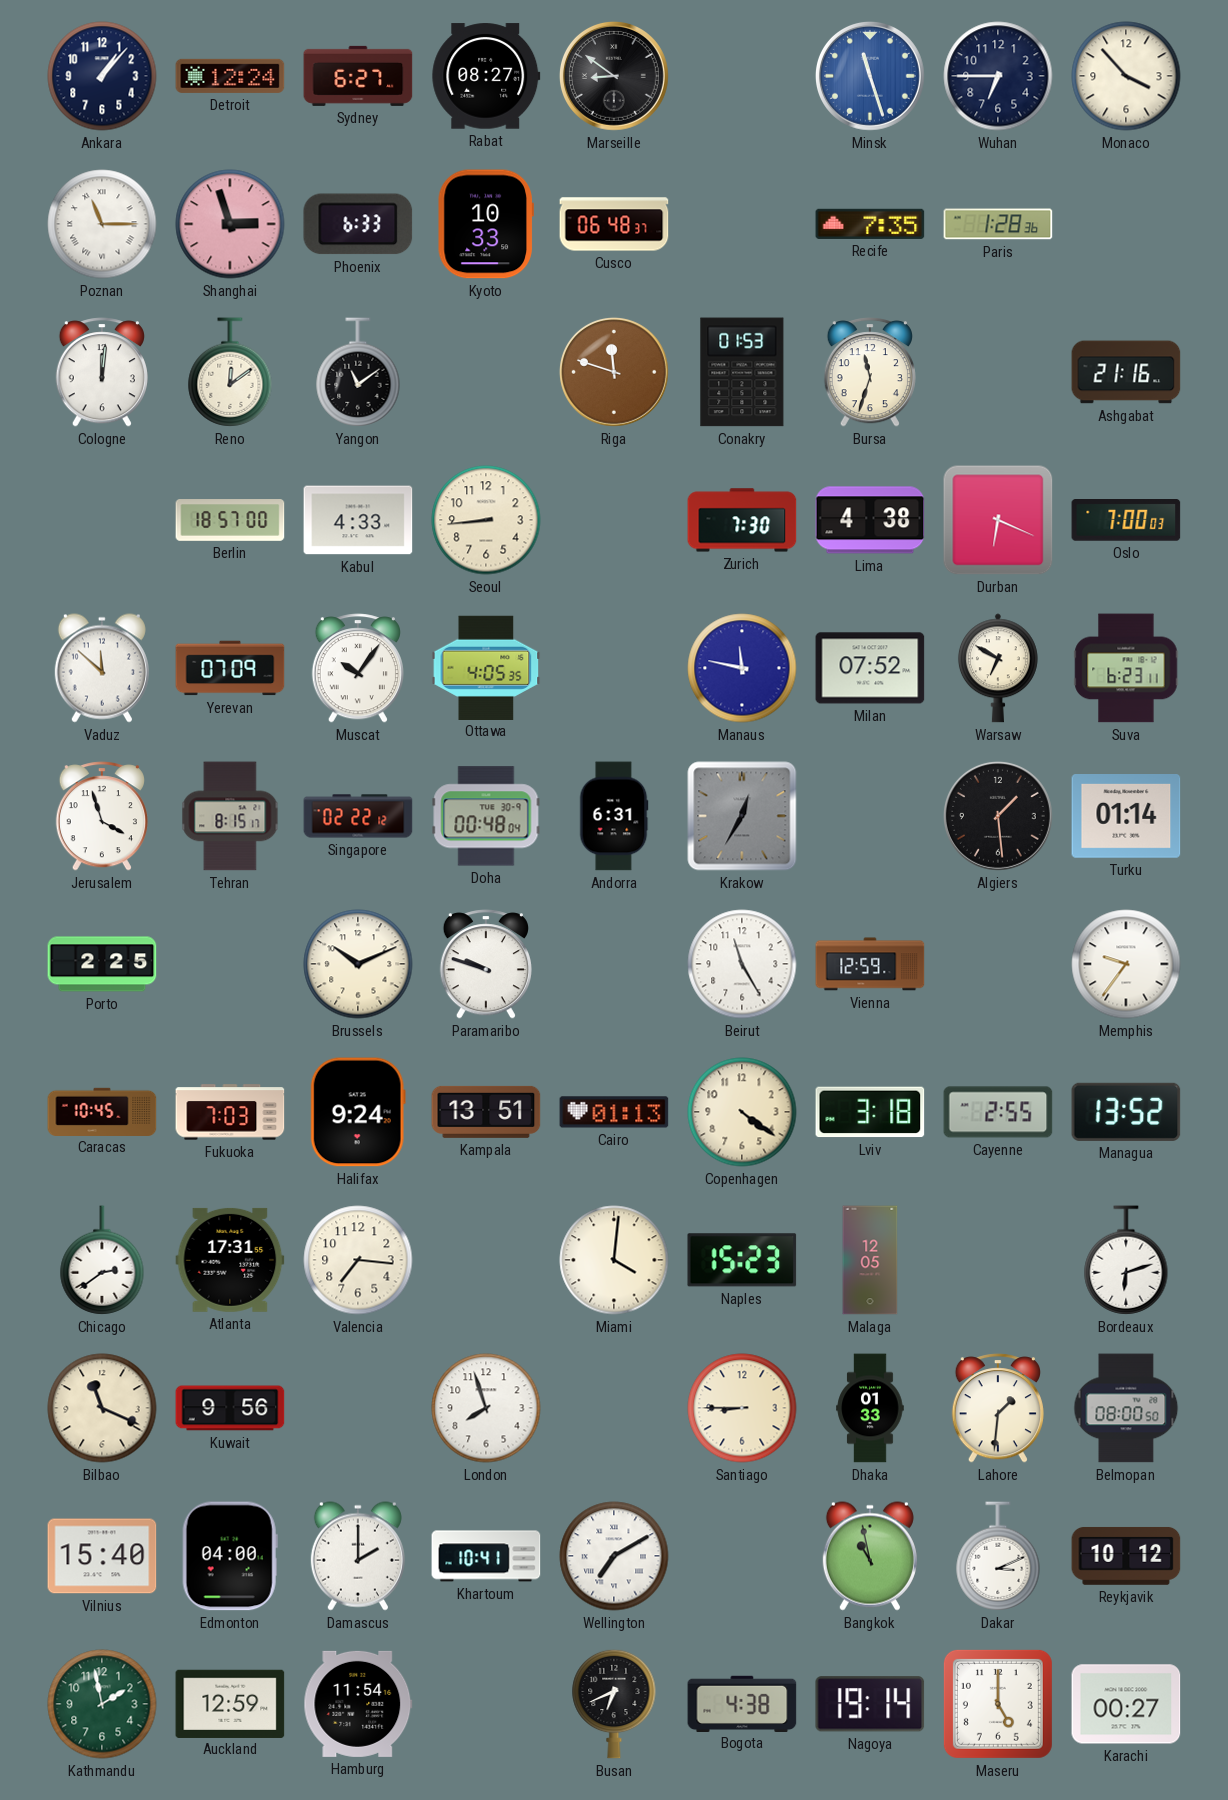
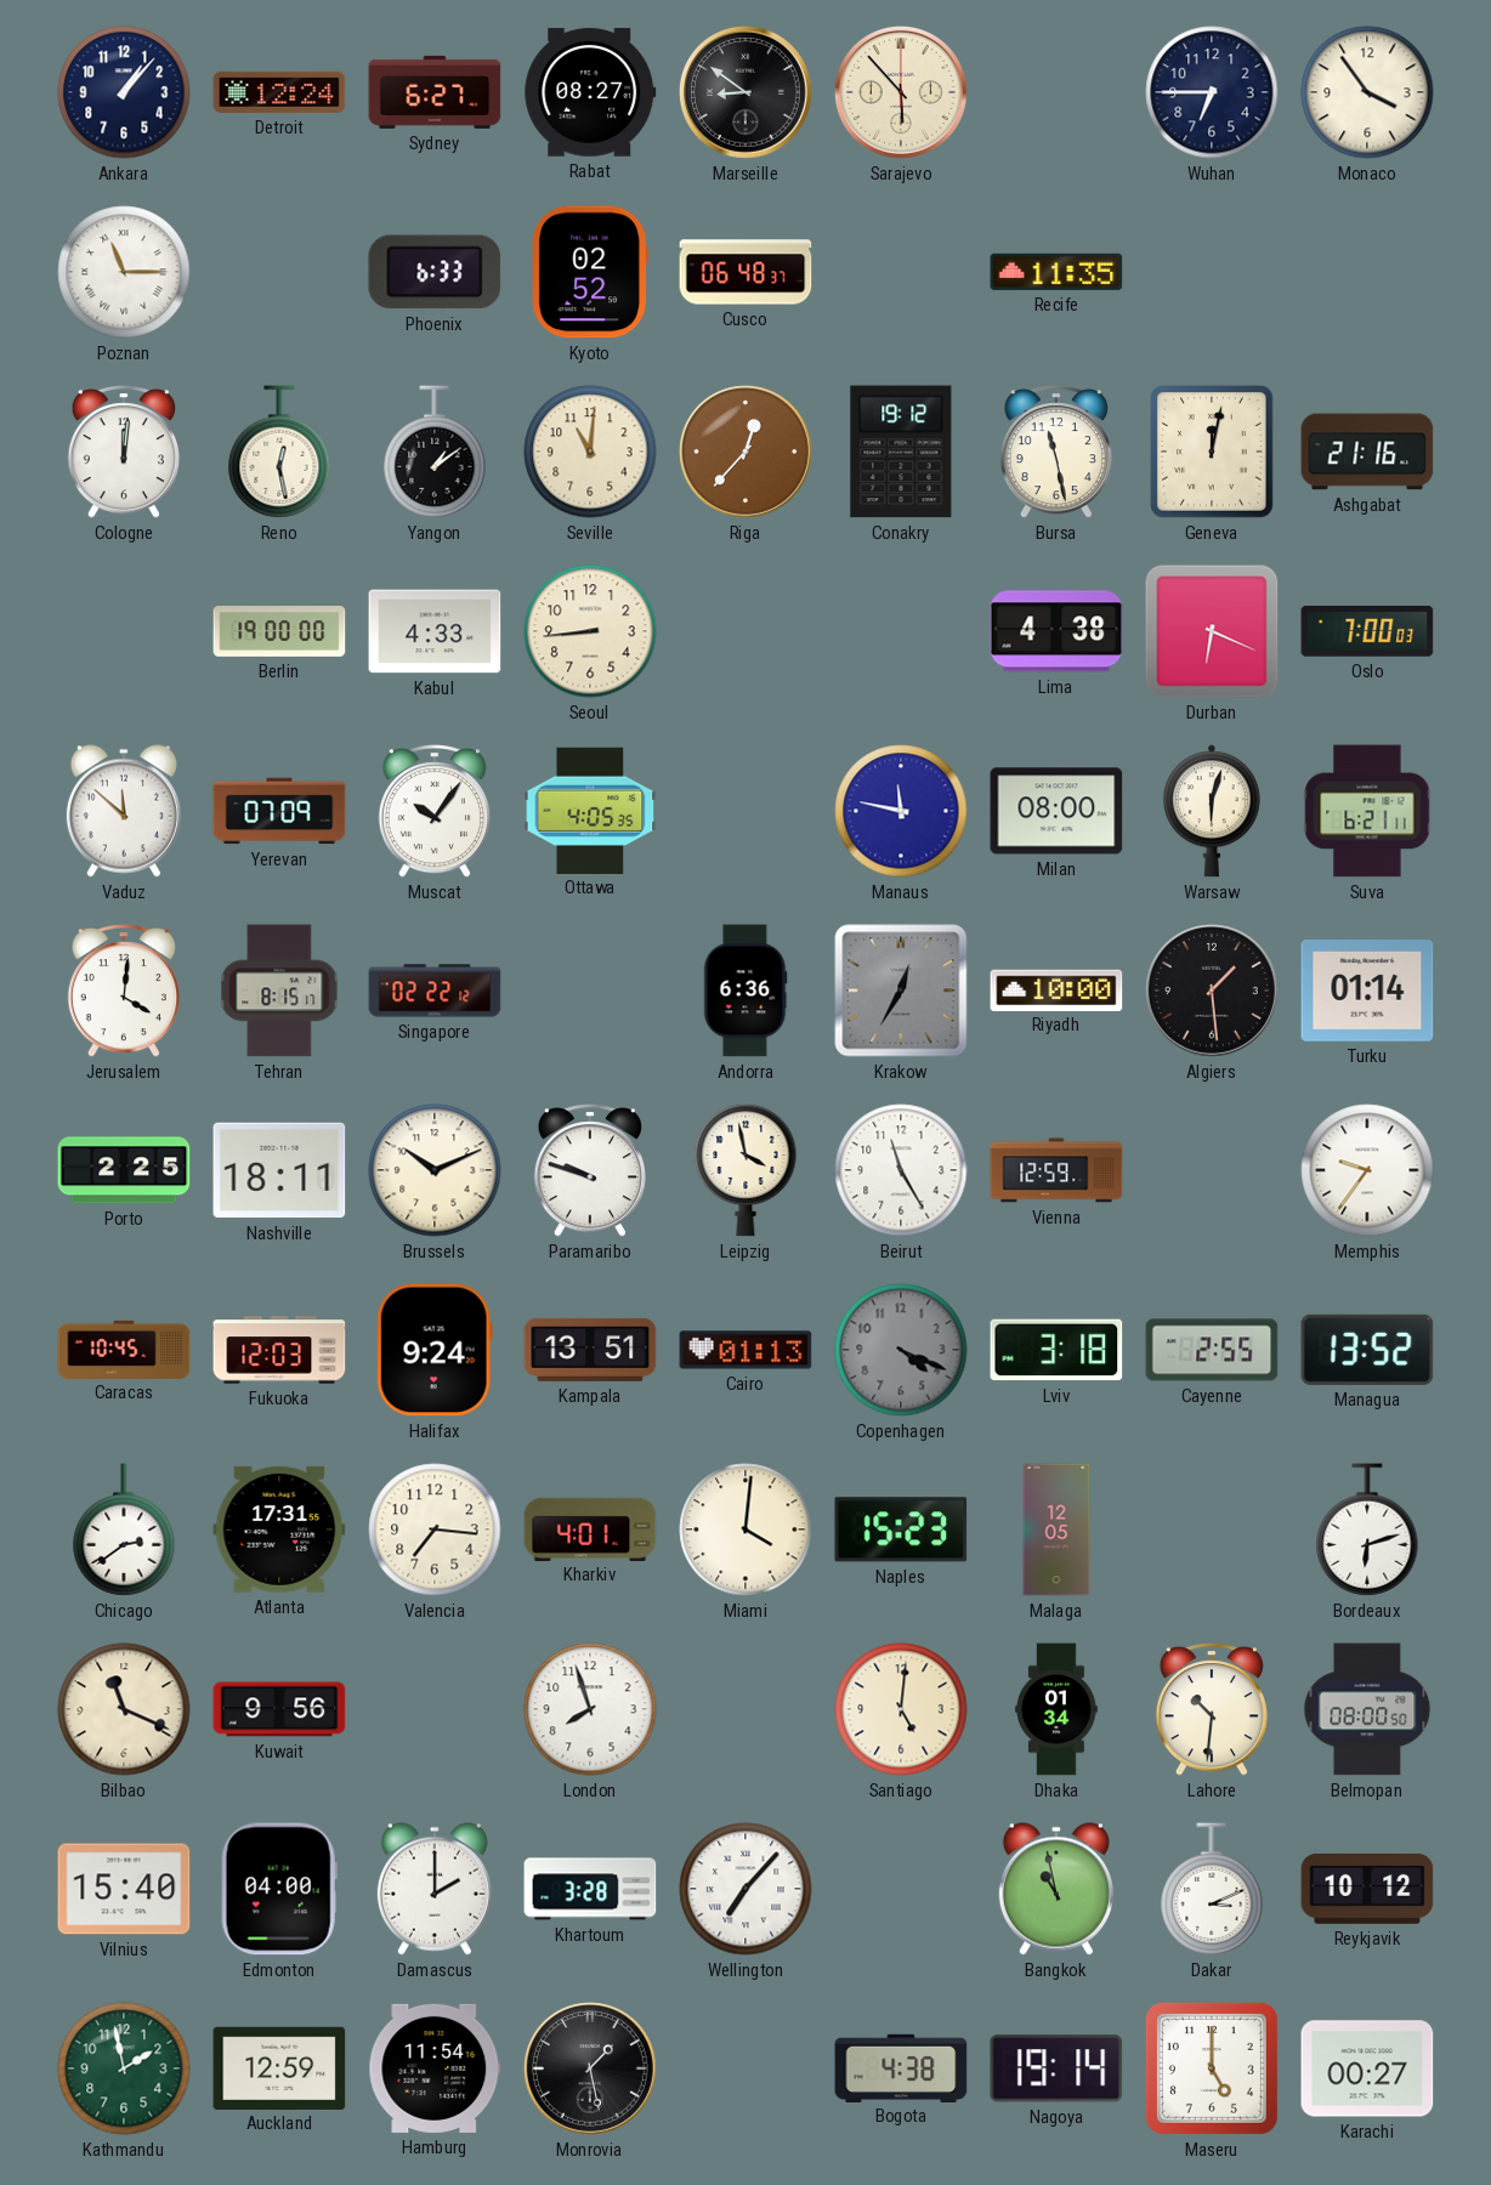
Sarajevo: none -> 5:53 (901, 92)
Minsk: 11:27 -> none (870, 76)
Monaco: 3:53 -> 3:54 (1367, 92)
Shanghai: 2:57 -> none (230, 224)
Kyoto: 10:33 -> 02:52 (590, 272)
Recife: 7:35 -> 11:35 (1056, 272)
Paris: 1:28 -> none (998, 224)
Reno: 12:09 -> 12:28 (279, 452)
Yangon: 11:09 -> 1:09 (435, 452)
Seville: none -> 11:01 (590, 452)
Riga: 11:48 -> 12:37 (745, 452)
Conakry: 01:53 -> 19:12 (901, 452)
Bursa: 11:33 -> 11:28 (1056, 452)
Geneva: none -> 12:02 (1213, 453)
Berlin: 18:57 -> 19:00 (279, 631)
Zurich: 7:30 -> none (742, 520)
Milan: 07:52 -> 08:00 (1056, 811)
Warsaw: 6:50 -> 6:03 (1212, 811)
Suva: 6:23 -> 6:21 (1367, 811)
Jerusalem: 3:57 -> 4:01 (124, 991)
Doha: 00:48 -> none (486, 816)
Andorra: 6:31 -> 6:36 (745, 991)
Riyadh: none -> 10:00 (1056, 989)
Nashville: none -> 18:11 (279, 1170)
Leipzig: none -> 3:58 (745, 1170)
Fukuoka: 7:03 -> 12:03 (279, 1350)
Copenhagen: 4:21 -> 4:19 (901, 1350)
Copenhagen dial: cream -> grey (901, 1350)
Kharkiv: none -> 4:01 (590, 1528)
Santiago: 8:45 -> 5:01 (901, 1709)
Dhaka: 01:33 -> 01:34 (1056, 1709)
Lahore: 1:31 -> 10:31 (1212, 1709)
Khartoum: 10:41 -> 3:28 (590, 1889)
Wellington: 7:10 -> 7:07 (745, 1889)
Monrovia: none -> 1:28 (590, 2068)
Busan: 6:41 -> none (614, 1704)
